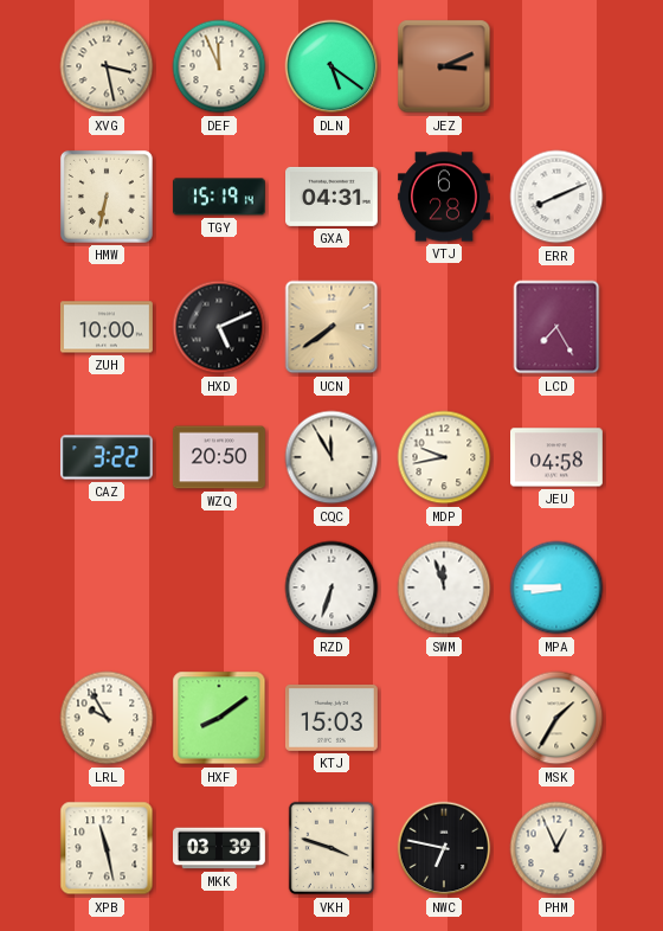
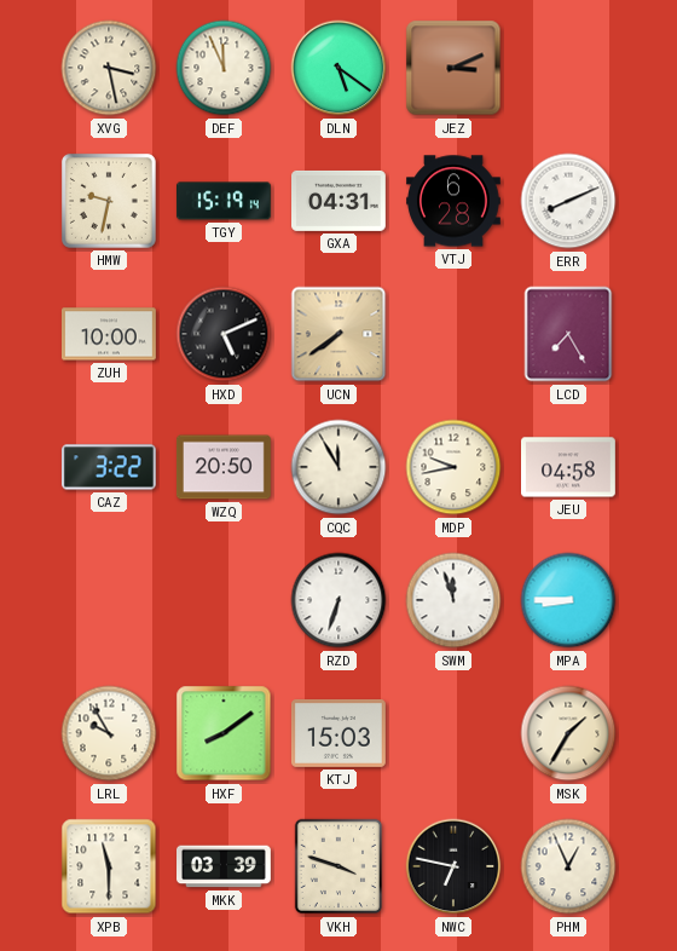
HMW: 6:32 -> 9:32 (109, 201)
XPB: 11:28 -> 11:30 (109, 866)
